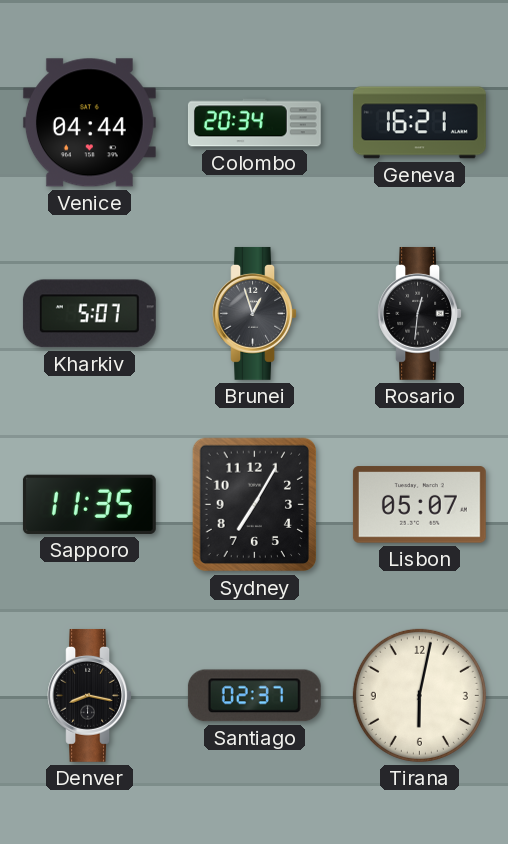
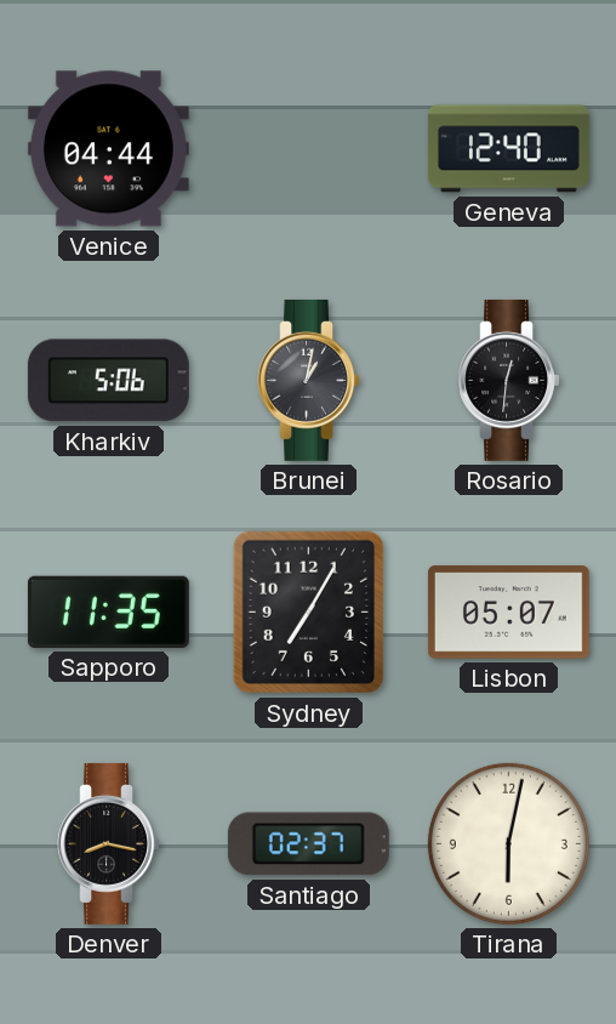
Colombo: 20:34 -> none (254, 123)
Geneva: 16:21 -> 12:40 (508, 149)
Kharkiv: 5:07 -> 5:06 (108, 381)
Brunei: 12:57 -> 1:02 (308, 380)
